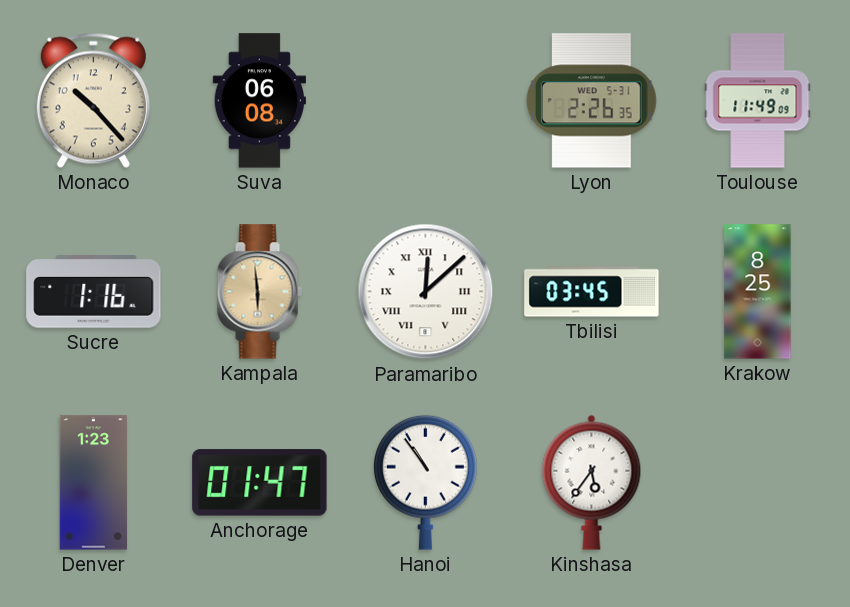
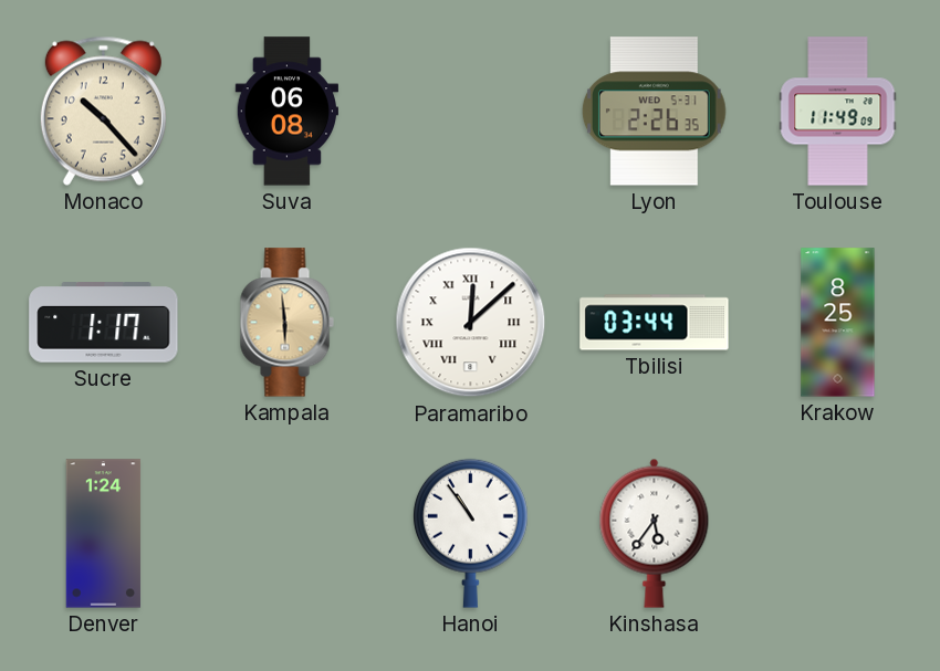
Sucre: 1:16 -> 1:17 (104, 323)
Tbilisi: 03:45 -> 03:44 (655, 323)
Denver: 1:23 -> 1:24 (104, 534)
Anchorage: 01:47 -> none (260, 483)
